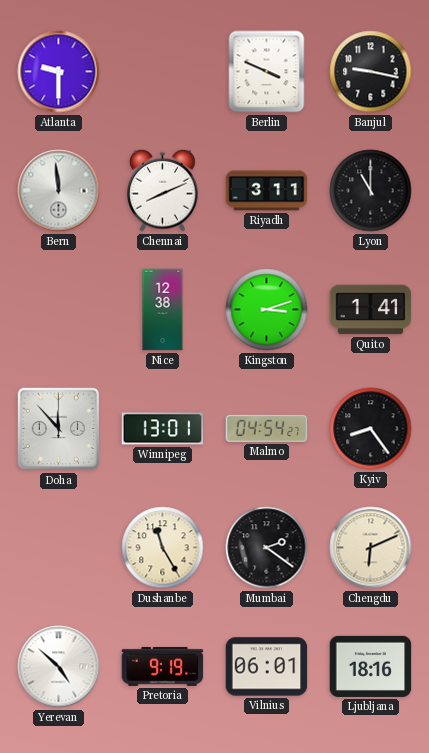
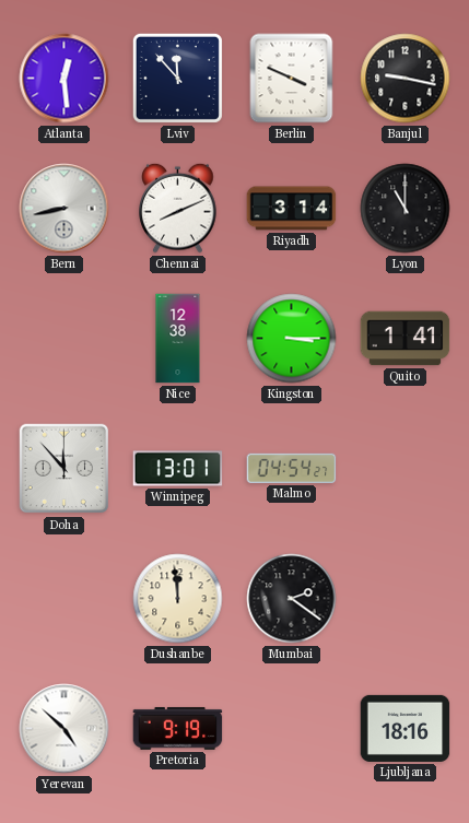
Atlanta: 9:30 -> 12:29 (65, 79)
Lviv: none -> 11:53 (177, 78)
Bern: 11:59 -> 8:43 (65, 209)
Riyadh: 3:11 -> 3:14 (292, 209)
Kingston: 3:12 -> 3:15 (292, 339)
Kyiv: 8:24 -> none (371, 429)
Dushanbe: 11:25 -> 11:59 (178, 599)
Chengdu: 6:11 -> none (371, 548)
Vilnius: 06:01 -> none (267, 667)
